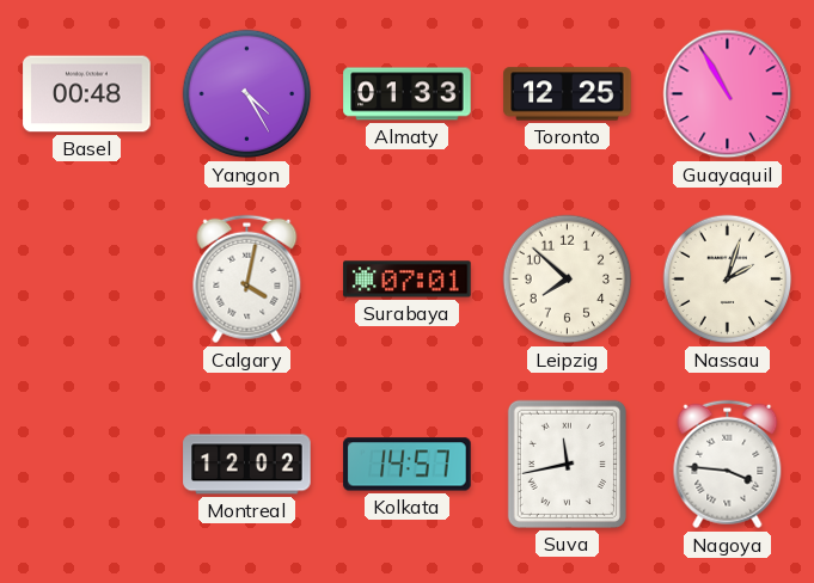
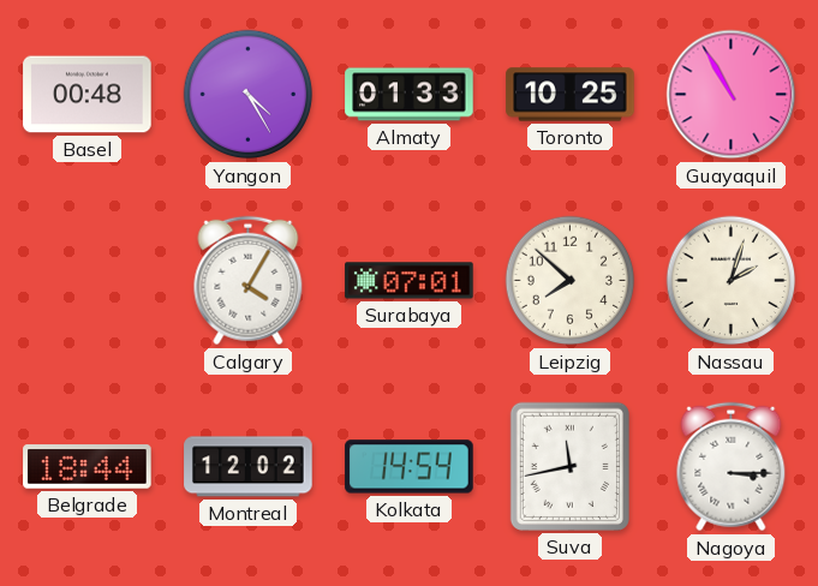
Toronto: 12:25 -> 10:25 (571, 95)
Calgary: 4:02 -> 4:05 (249, 281)
Belgrade: none -> 18:44 (88, 467)
Kolkata: 14:57 -> 14:54 (410, 467)
Nagoya: 3:46 -> 3:15 (732, 467)
